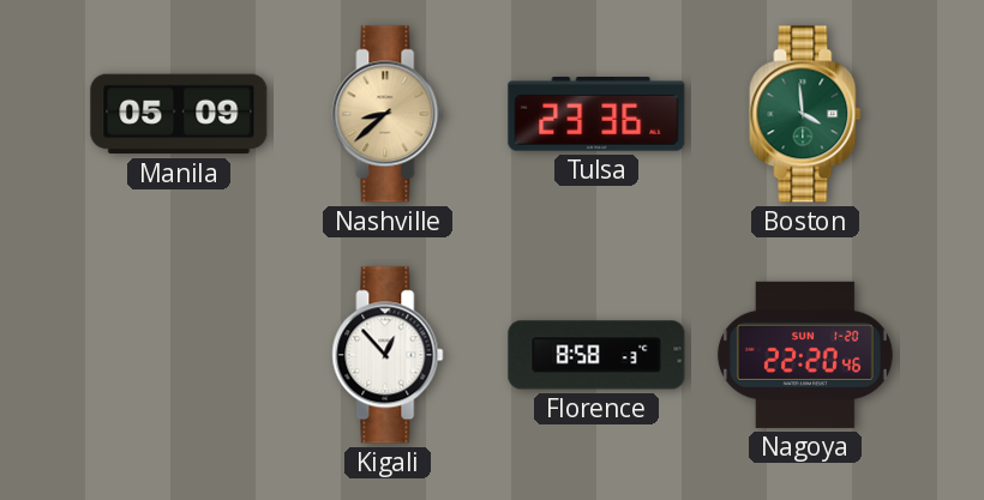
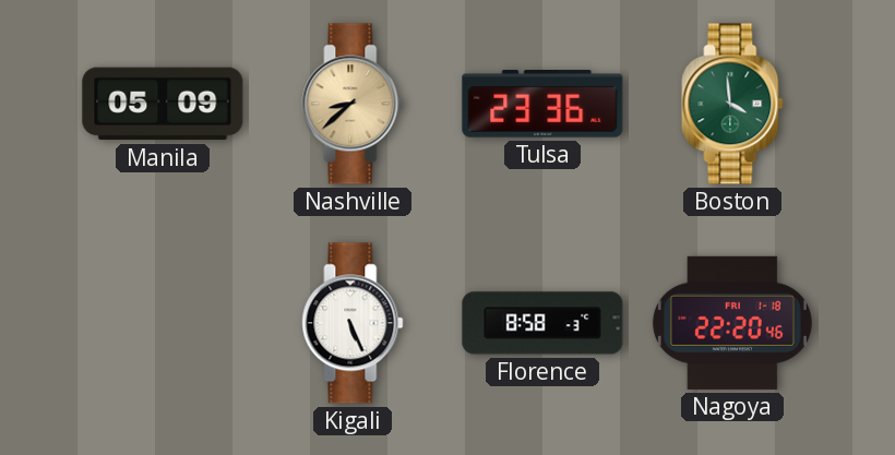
Kigali: 12:53 -> 5:26 (353, 323)
Nagoya date: SUN 1-20 -> FRI 1-18 (732, 323)
